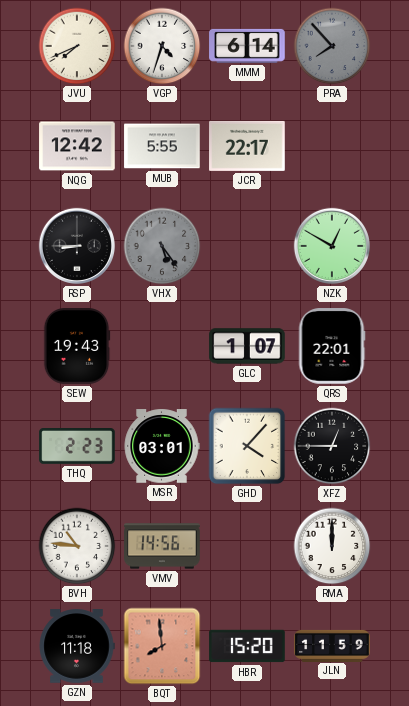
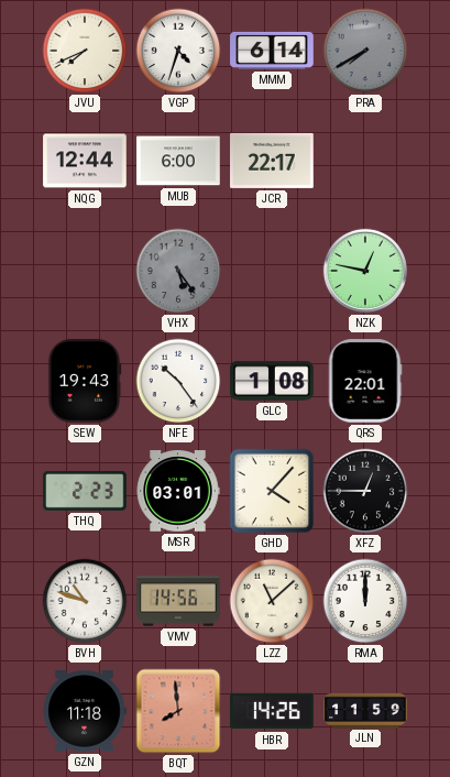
PRA: 7:53 -> 7:40 (365, 51)
NQG: 12:42 -> 12:44 (85, 161)
MUB: 5:55 -> 6:00 (178, 161)
RSP: 8:45 -> none (77, 246)
NZK: 12:50 -> 12:47 (365, 271)
NFE: none -> 10:24 (178, 381)
GLC: 1:07 -> 1:08 (272, 381)
BVH: 10:46 -> 10:48 (85, 601)
LZZ: none -> 11:08 (272, 601)
HBR: 15:20 -> 14:26 (272, 711)
